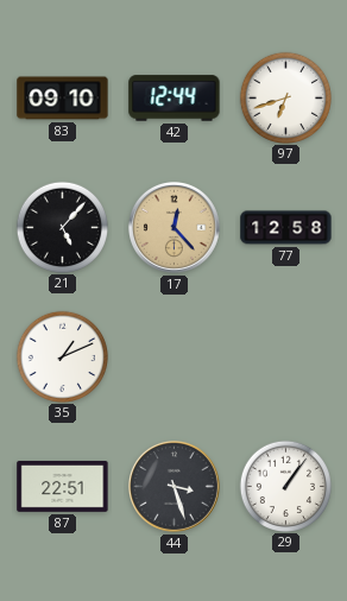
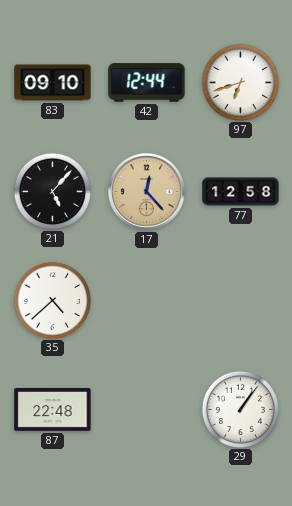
35: 1:11 -> 4:38 (52, 300)
87: 22:51 -> 22:48 (53, 409)
44: 3:27 -> none (173, 486)
